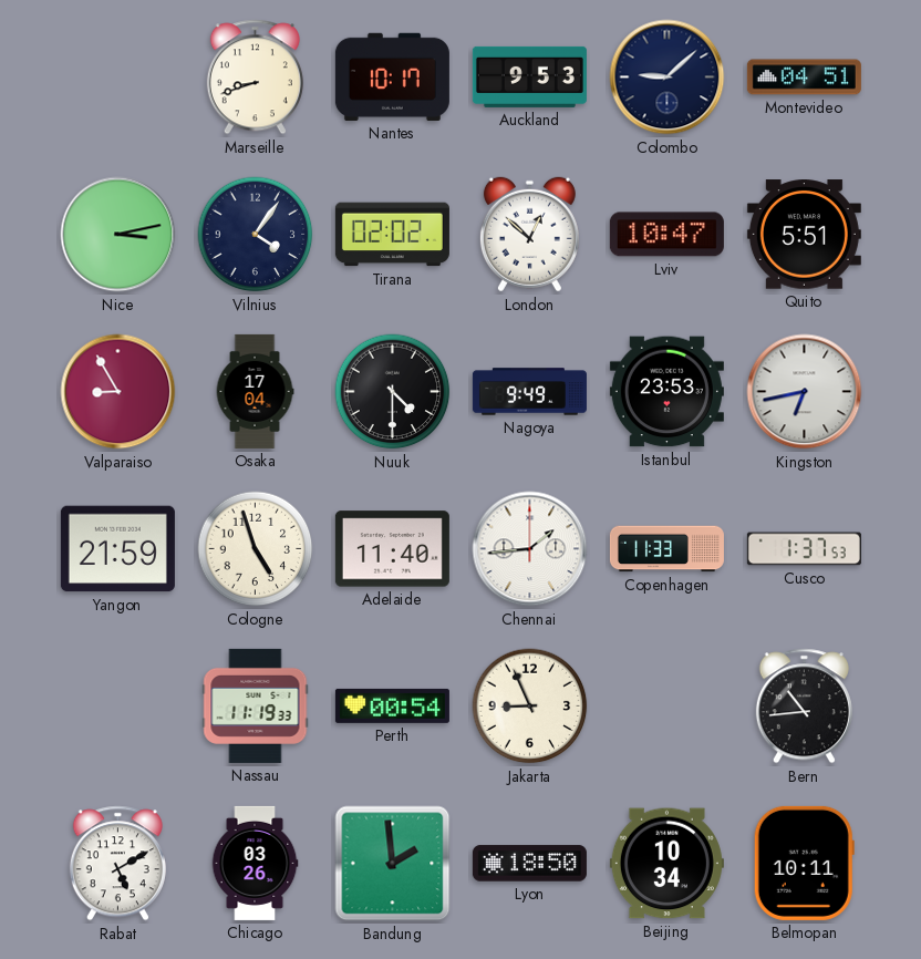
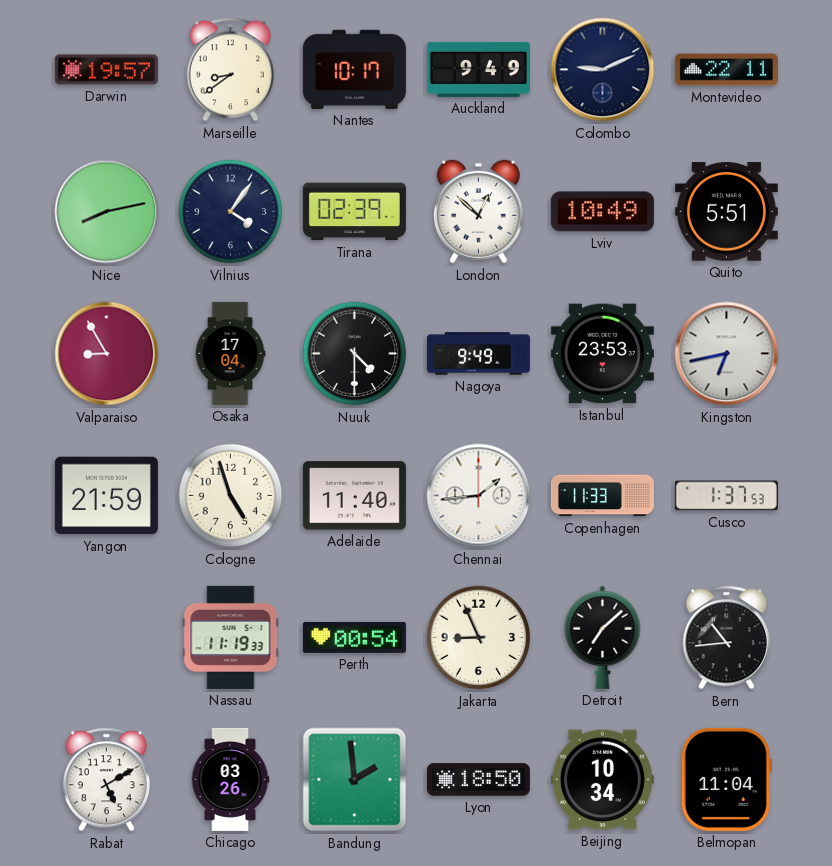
Darwin: none -> 19:57 (106, 70)
Marseille: 8:42 -> 8:39 (230, 70)
Auckland: 9:53 -> 9:49 (478, 69)
Colombo: 9:08 -> 9:11 (603, 70)
Montevideo: 04:51 -> 22:11 (726, 70)
Nice: 3:13 -> 8:13 (107, 212)
Tirana: 02:02 -> 02:39 (354, 212)
Lviv: 10:47 -> 10:49 (602, 212)
Detroit: none -> 7:08 (603, 637)
Belmopan: 10:11 -> 11:04 (726, 779)
